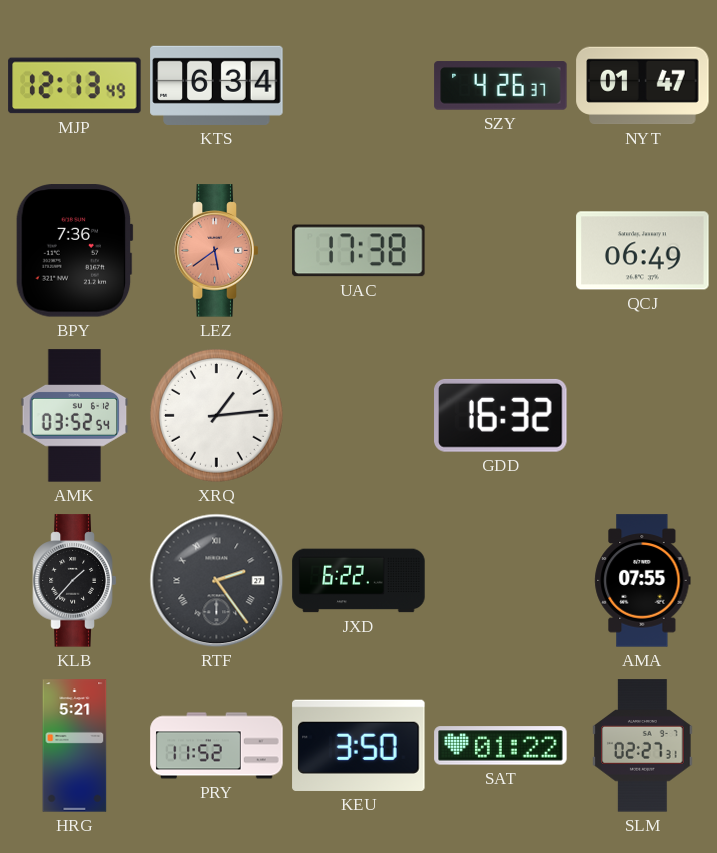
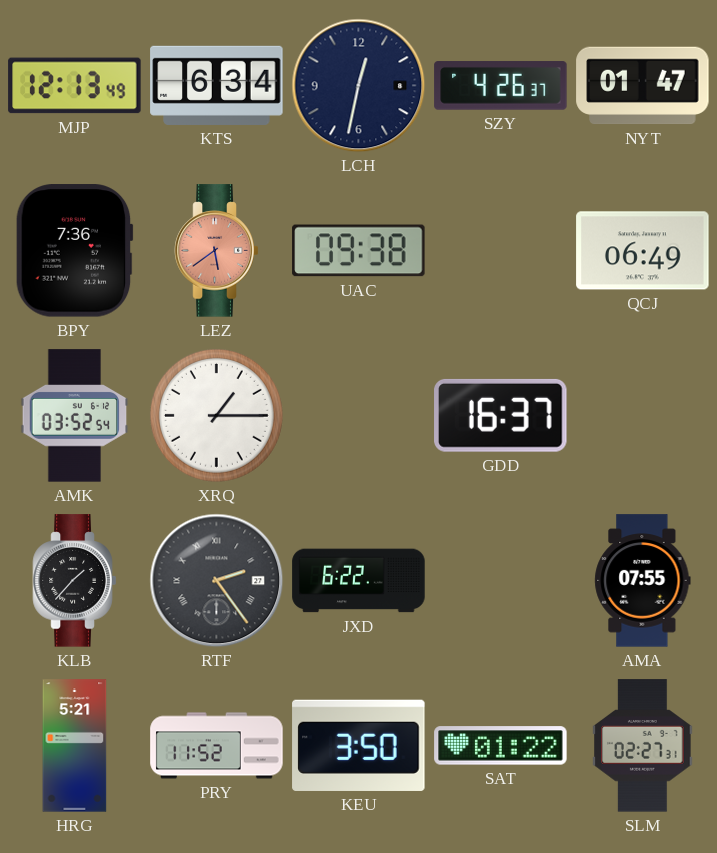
LCH: none -> 12:32 (359, 86)
UAC: 17:38 -> 09:38 (359, 251)
XRQ: 1:14 -> 1:15 (216, 415)
GDD: 16:32 -> 16:37 (501, 415)
